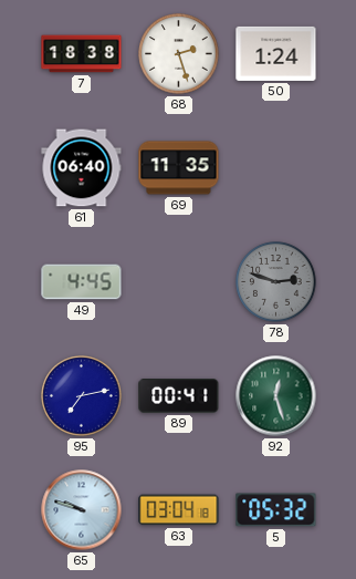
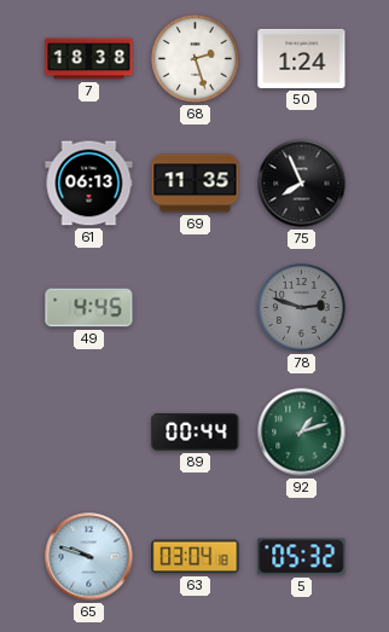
61: 06:40 -> 06:13 (89, 184)
75: none -> 7:56 (302, 184)
95: 7:13 -> none (82, 396)
89: 00:41 -> 00:44 (196, 433)
92: 12:27 -> 1:12 (302, 433)
